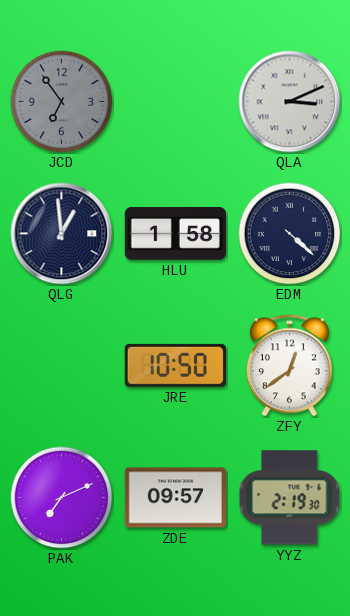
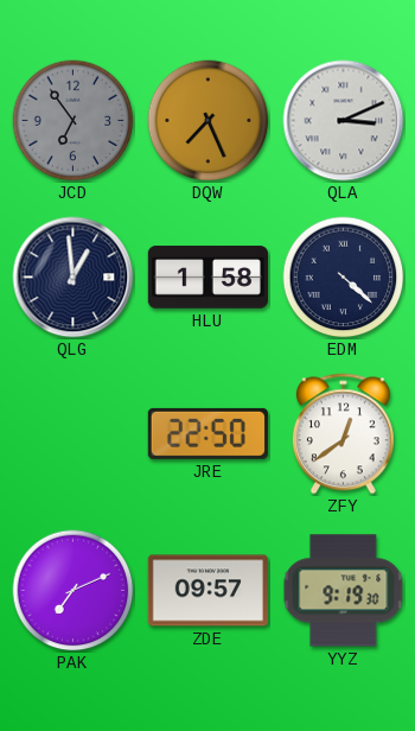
DQW: none -> 7:26 (209, 121)
JRE: 10:50 -> 22:50 (207, 433)
YYZ: 2:19 -> 9:19 (344, 591)
